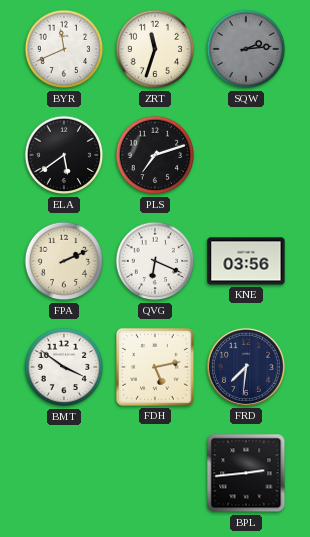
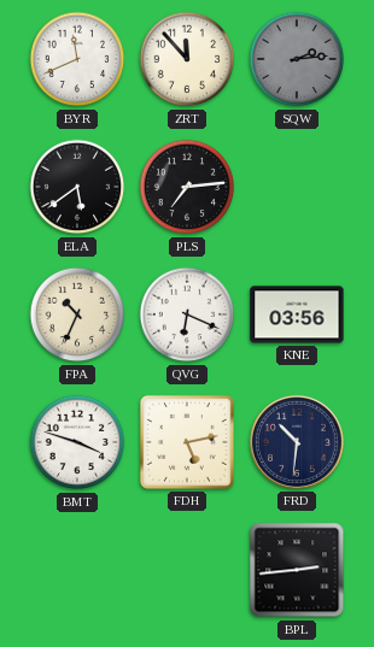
ZRT: 11:33 -> 11:53 (187, 59)
PLS: 7:12 -> 7:14 (187, 187)
FPA: 2:11 -> 10:34 (77, 314)
BMT: 3:51 -> 3:48 (77, 442)
FRD: 7:31 -> 10:31 (297, 442)
